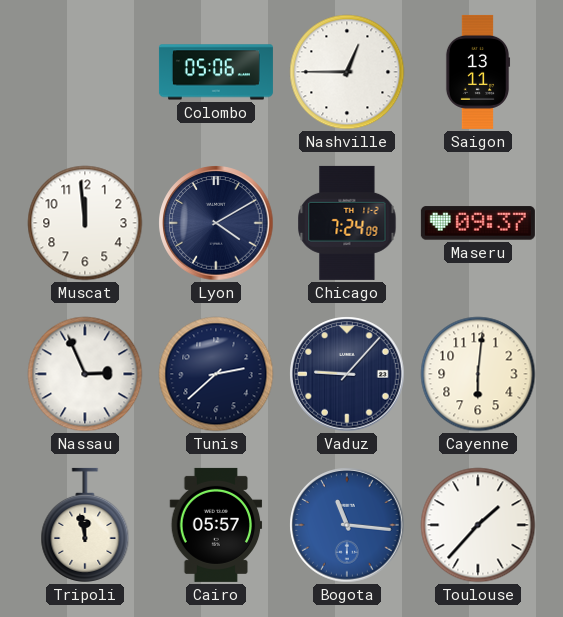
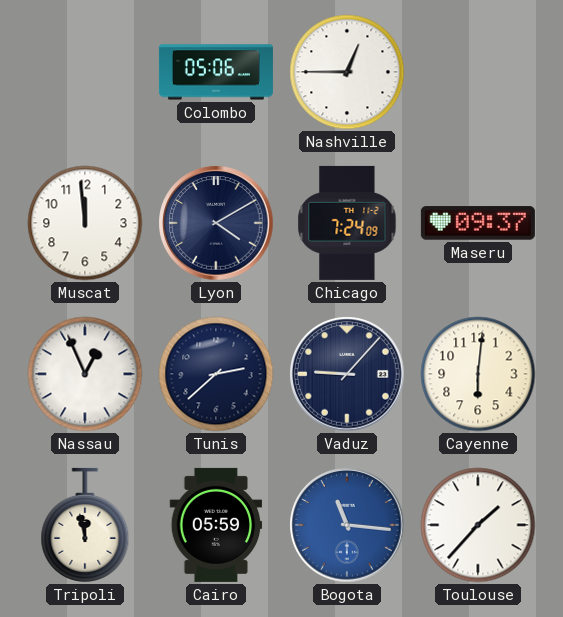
Saigon: 13:11 -> none (478, 72)
Nassau: 2:56 -> 12:56 (85, 374)
Cairo: 05:57 -> 05:59 (216, 525)
